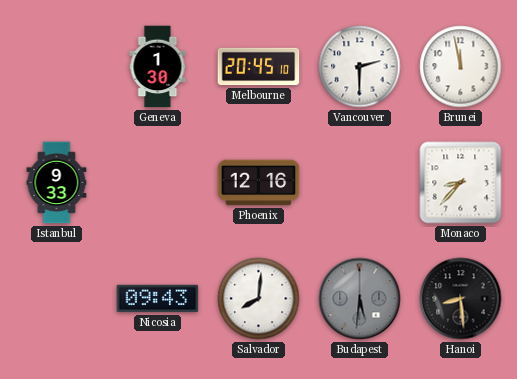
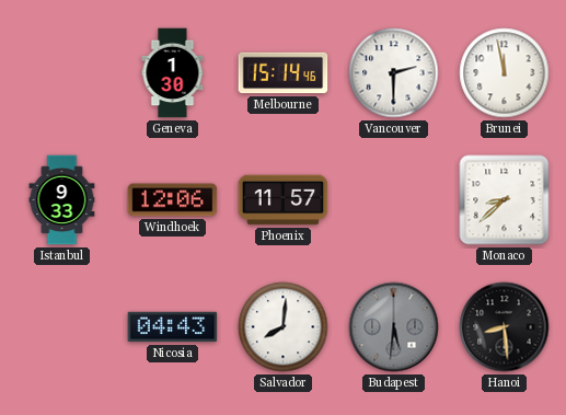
Melbourne: 20:45 -> 15:14 (284, 73)
Windhoek: none -> 12:06 (173, 200)
Phoenix: 12:16 -> 11:57 (284, 200)
Monaco: 8:37 -> 8:38 (505, 200)
Nicosia: 09:43 -> 04:43 (173, 327)
